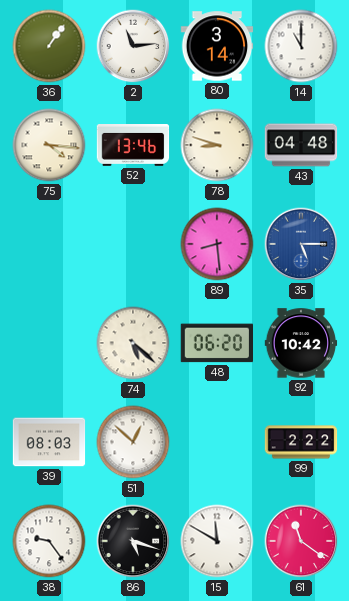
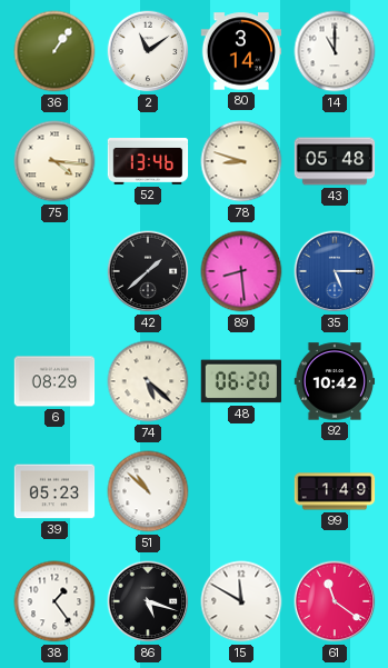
2: 11:14 -> 11:09 (148, 51)
43: 04:48 -> 05:48 (335, 161)
42: none -> 1:38 (148, 271)
6: none -> 08:29 (54, 381)
39: 08:03 -> 05:23 (54, 491)
51: 12:52 -> 10:52 (148, 491)
99: 2:22 -> 1:49 (335, 491)
38: 9:24 -> 1:24 (54, 601)
